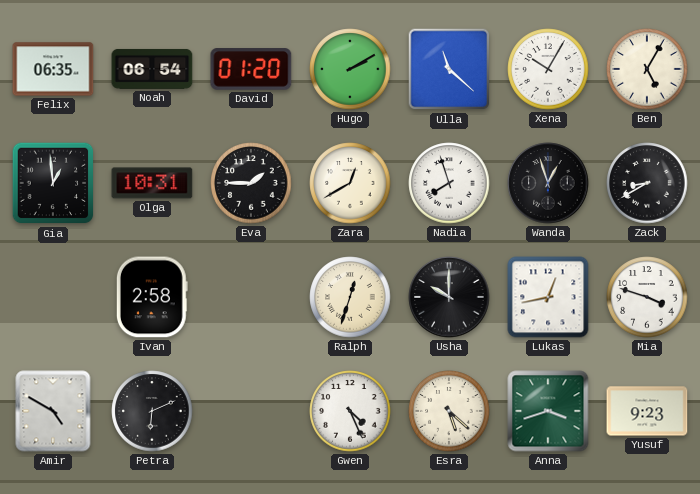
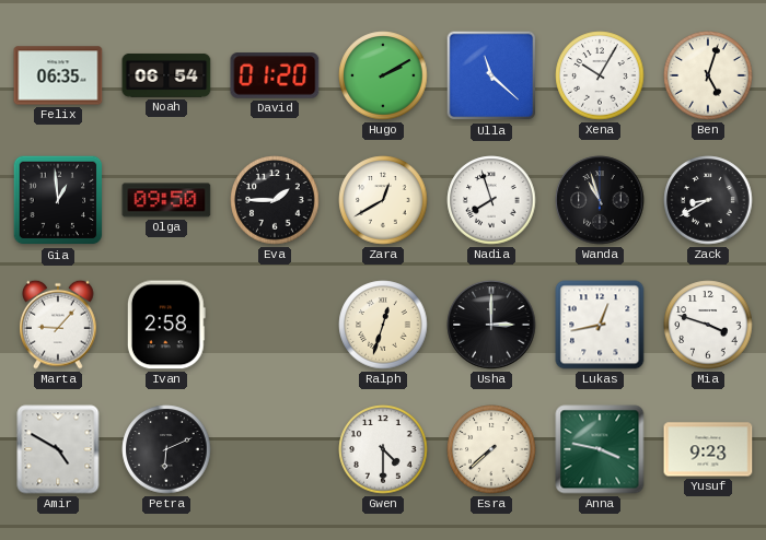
Ben: 5:05 -> 5:03 (708, 75)
Olga: 10:31 -> 09:50 (166, 200)
Wanda: 12:57 -> 10:57 (600, 200)
Marta: none -> 9:07 (58, 325)
Usha: 10:00 -> 3:00 (491, 325)
Gwen: 4:26 -> 4:30 (383, 449)
Esra: 5:22 -> 7:38 (491, 449)
Anna: 3:42 -> 3:47 (600, 449)
